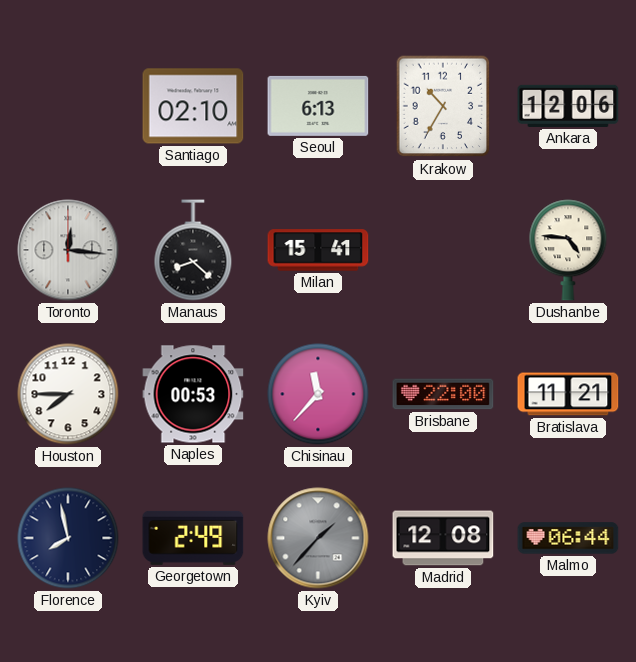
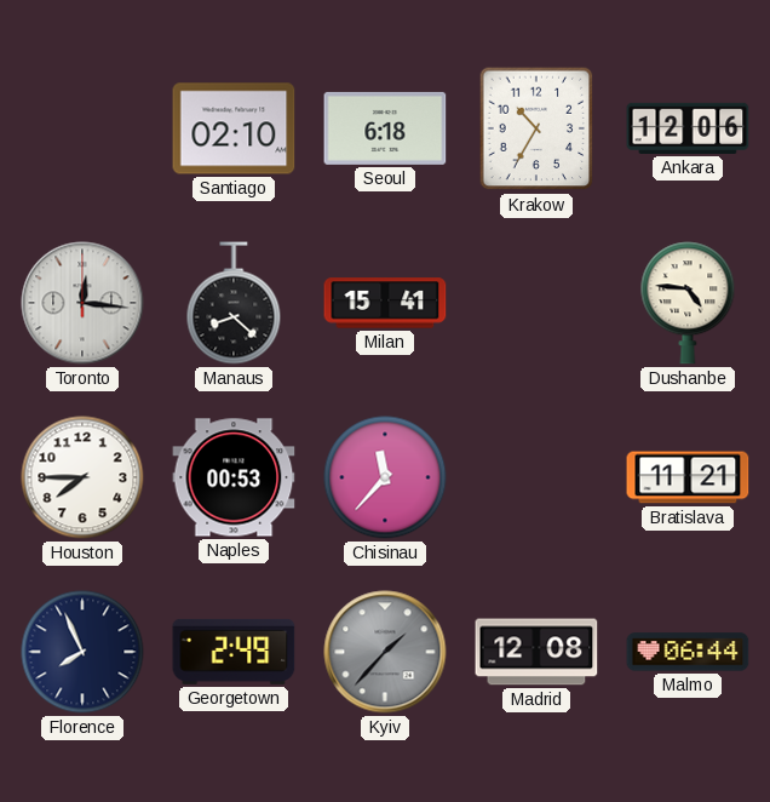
Seoul: 6:13 -> 6:18 (385, 128)
Brisbane: 22:00 -> none (443, 394)
Florence: 7:58 -> 7:56 (82, 652)
